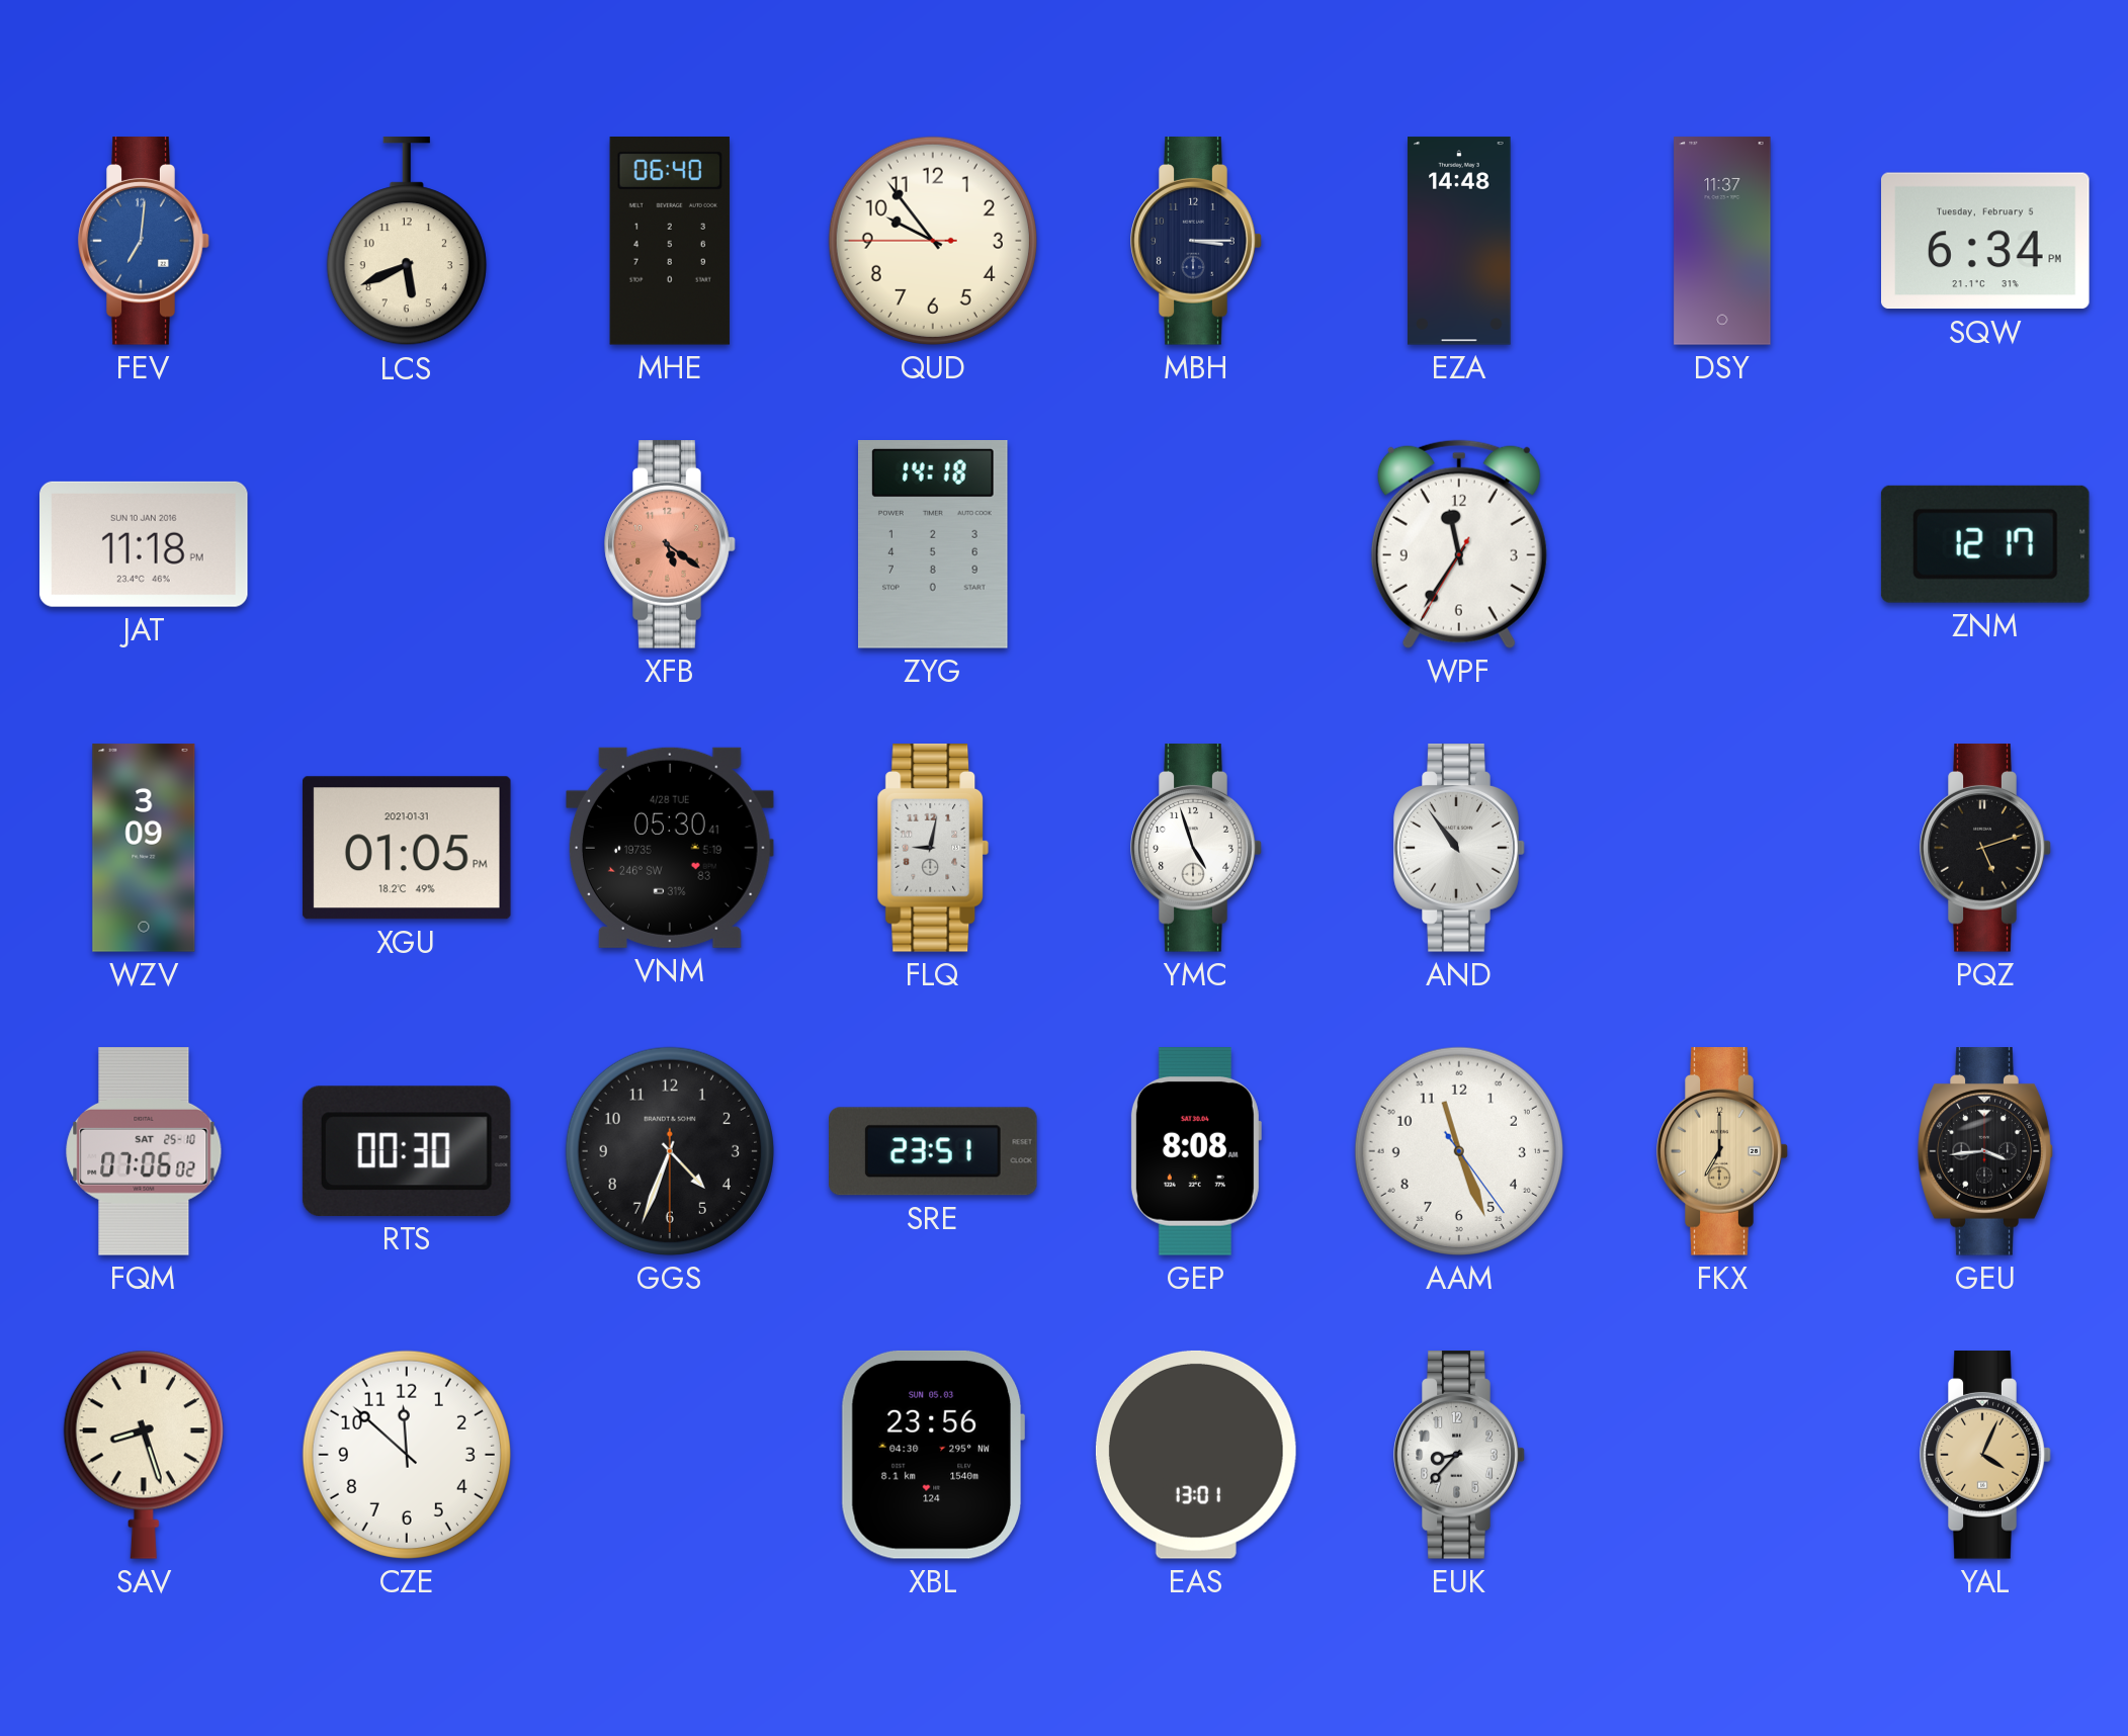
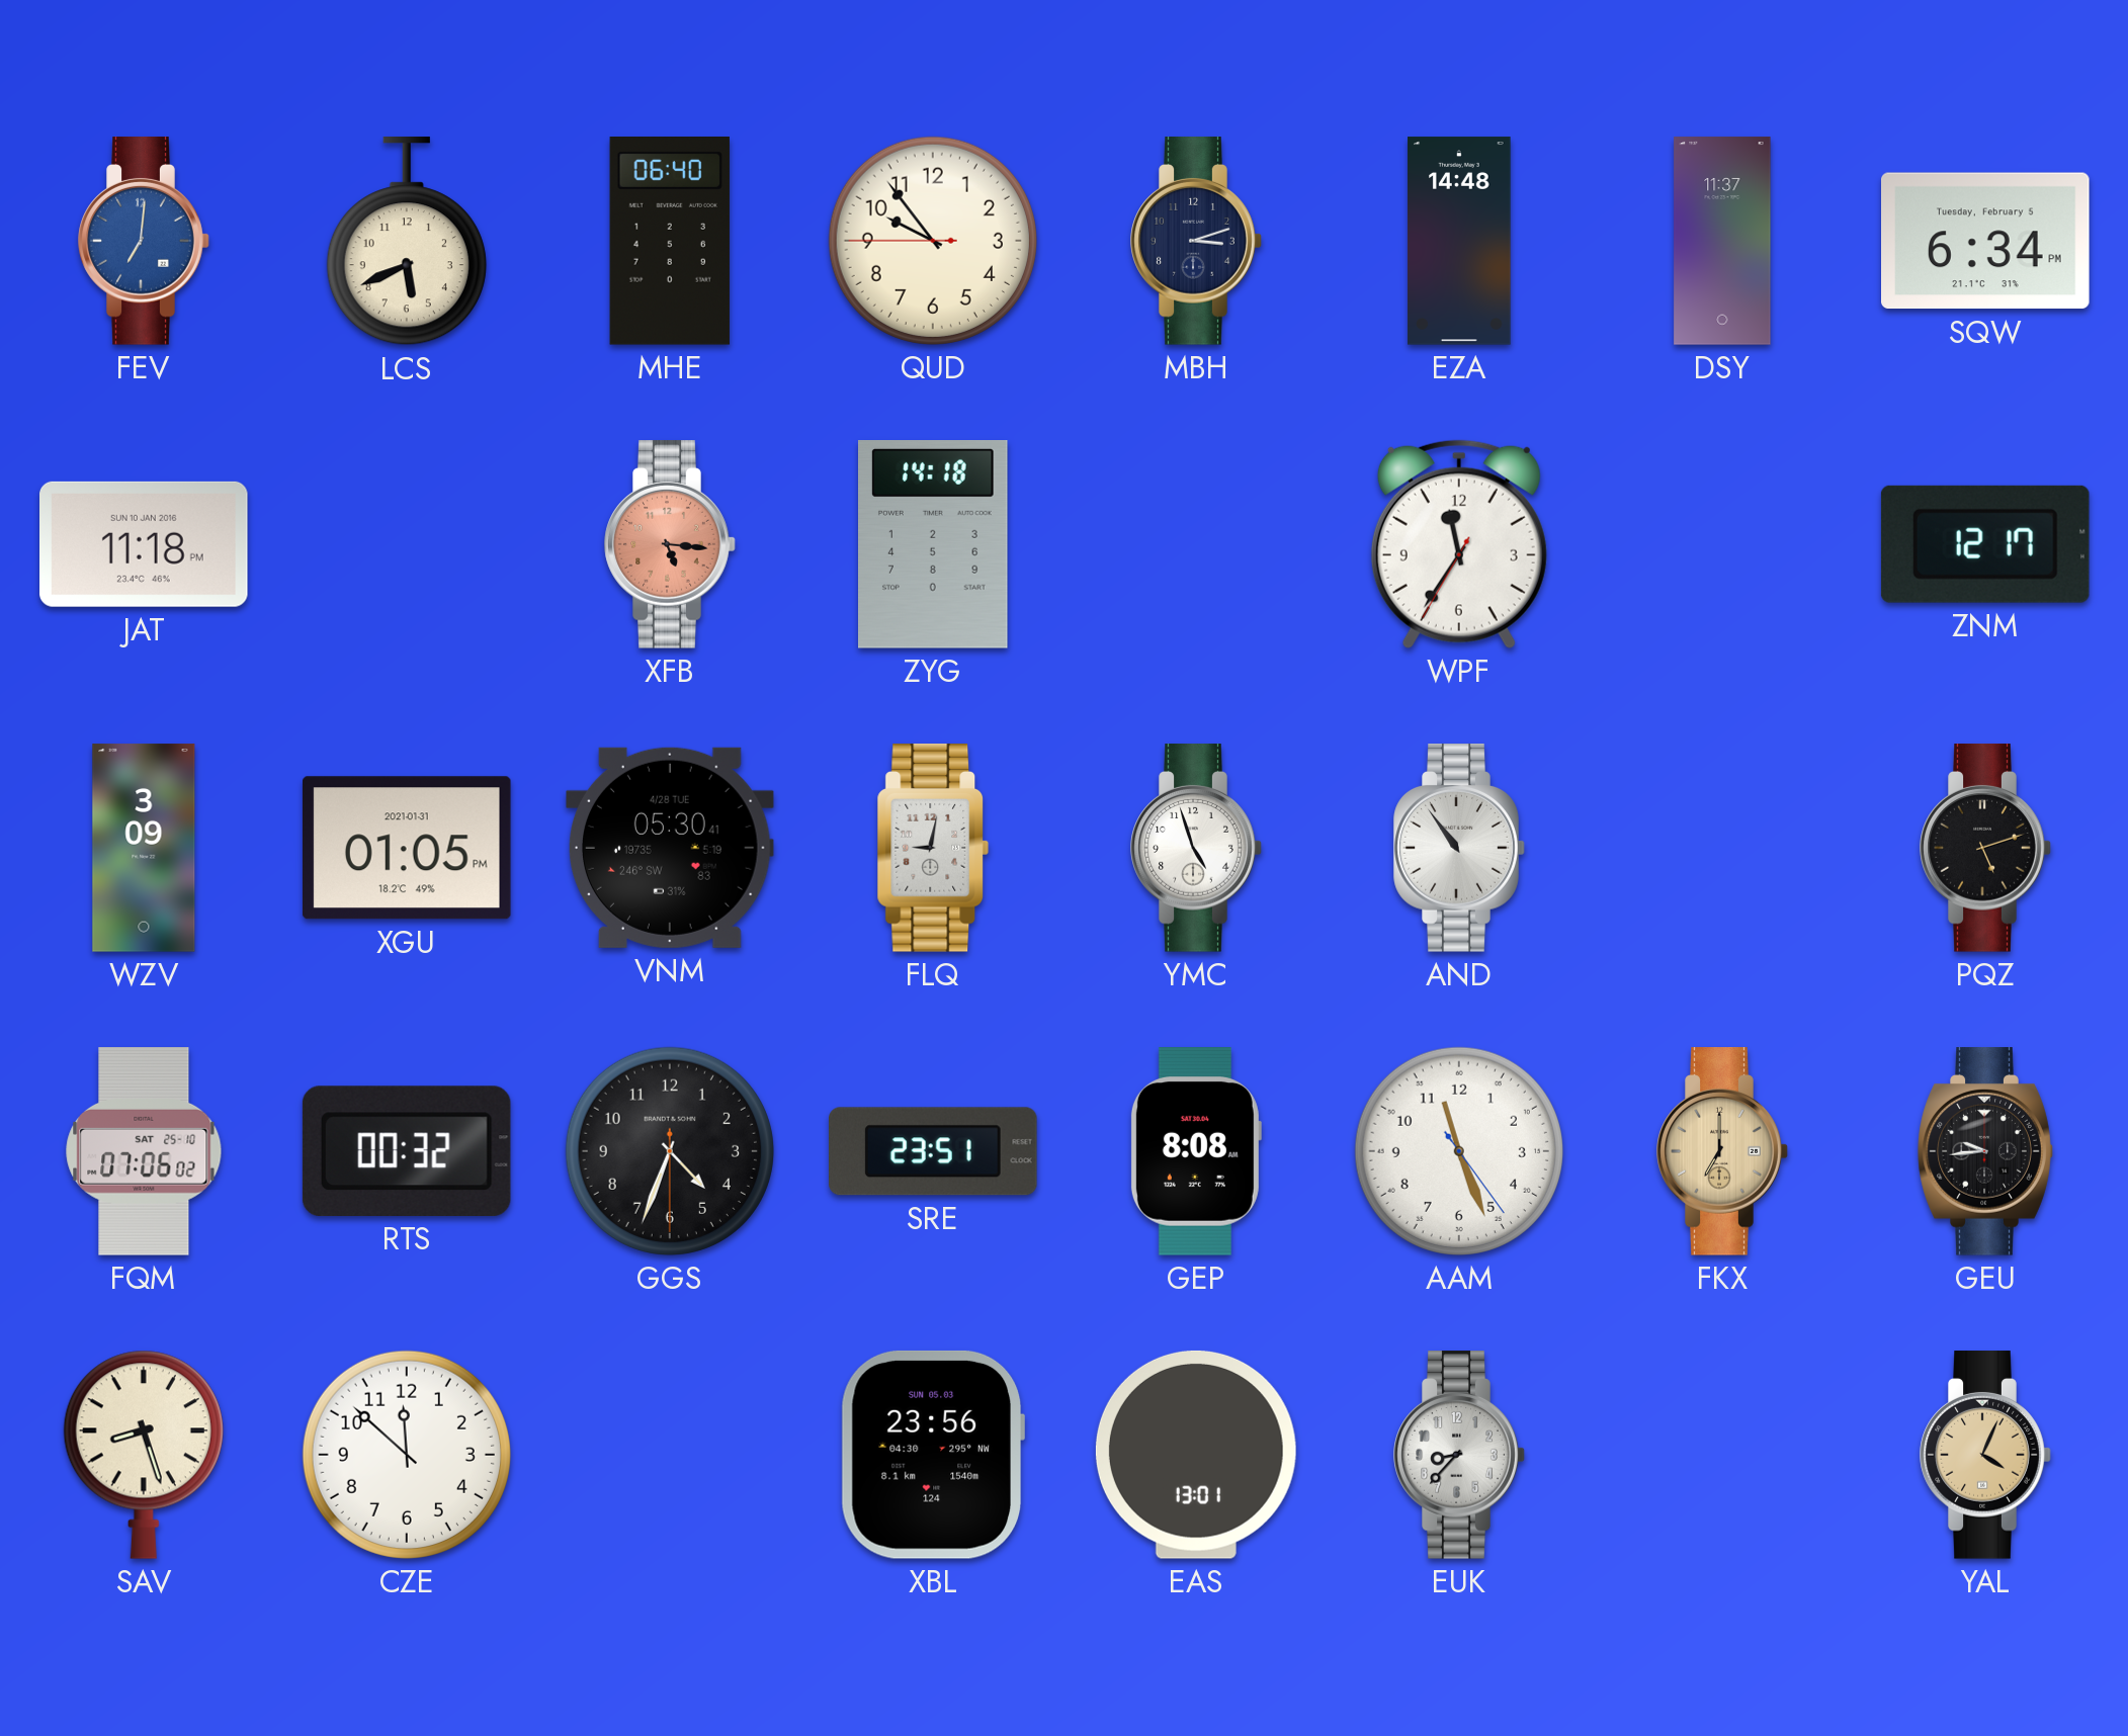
MBH: 3:15 -> 3:12 (1196, 241)
XFB: 5:21 -> 5:16 (670, 544)
RTS: 00:30 -> 00:32 (407, 1151)
GEU: 3:44 -> 9:44 (1985, 1151)
